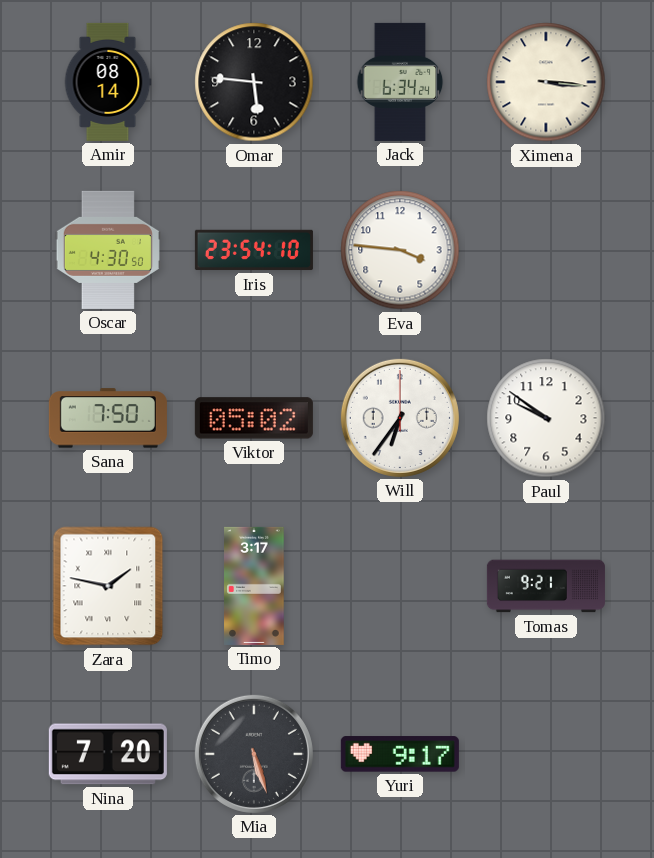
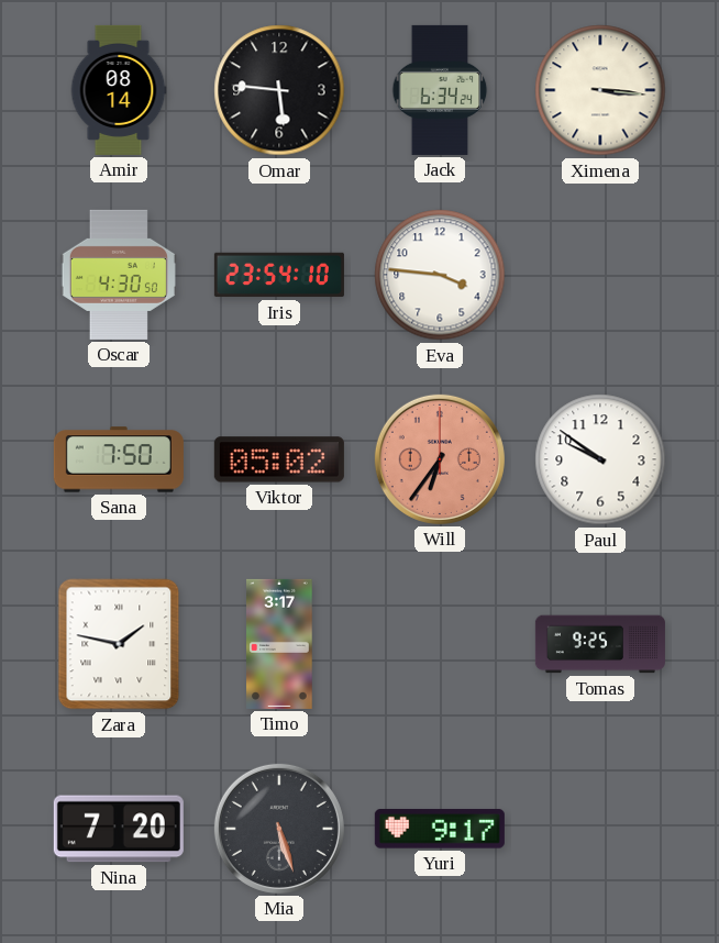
Will dial: white -> salmon (440, 459)
Tomas: 9:21 -> 9:25 (600, 644)
